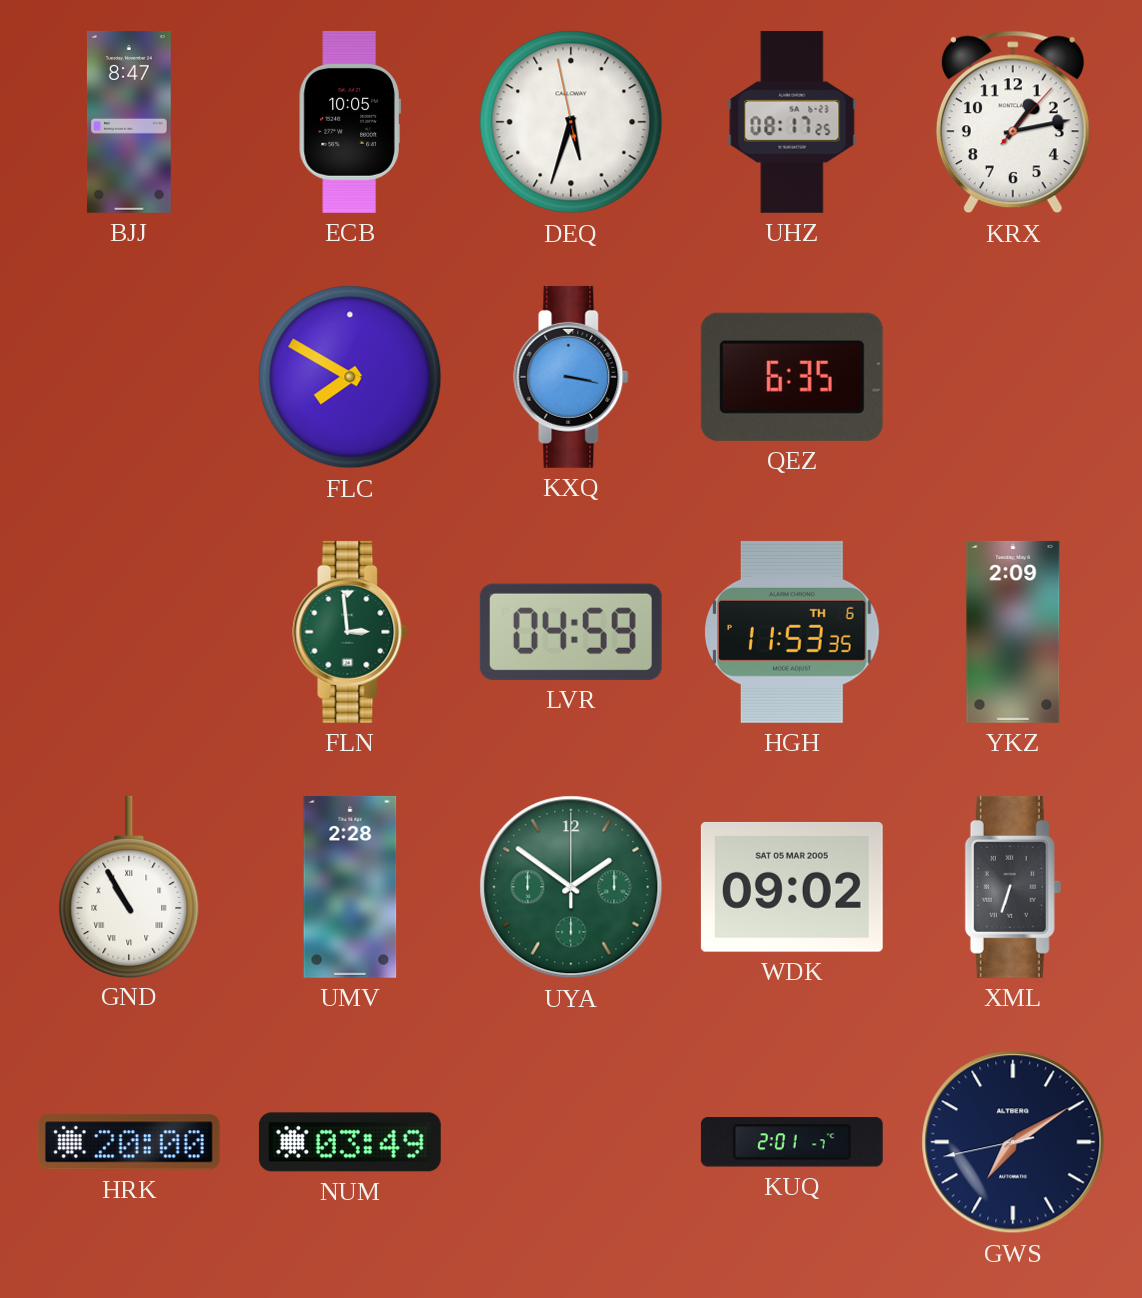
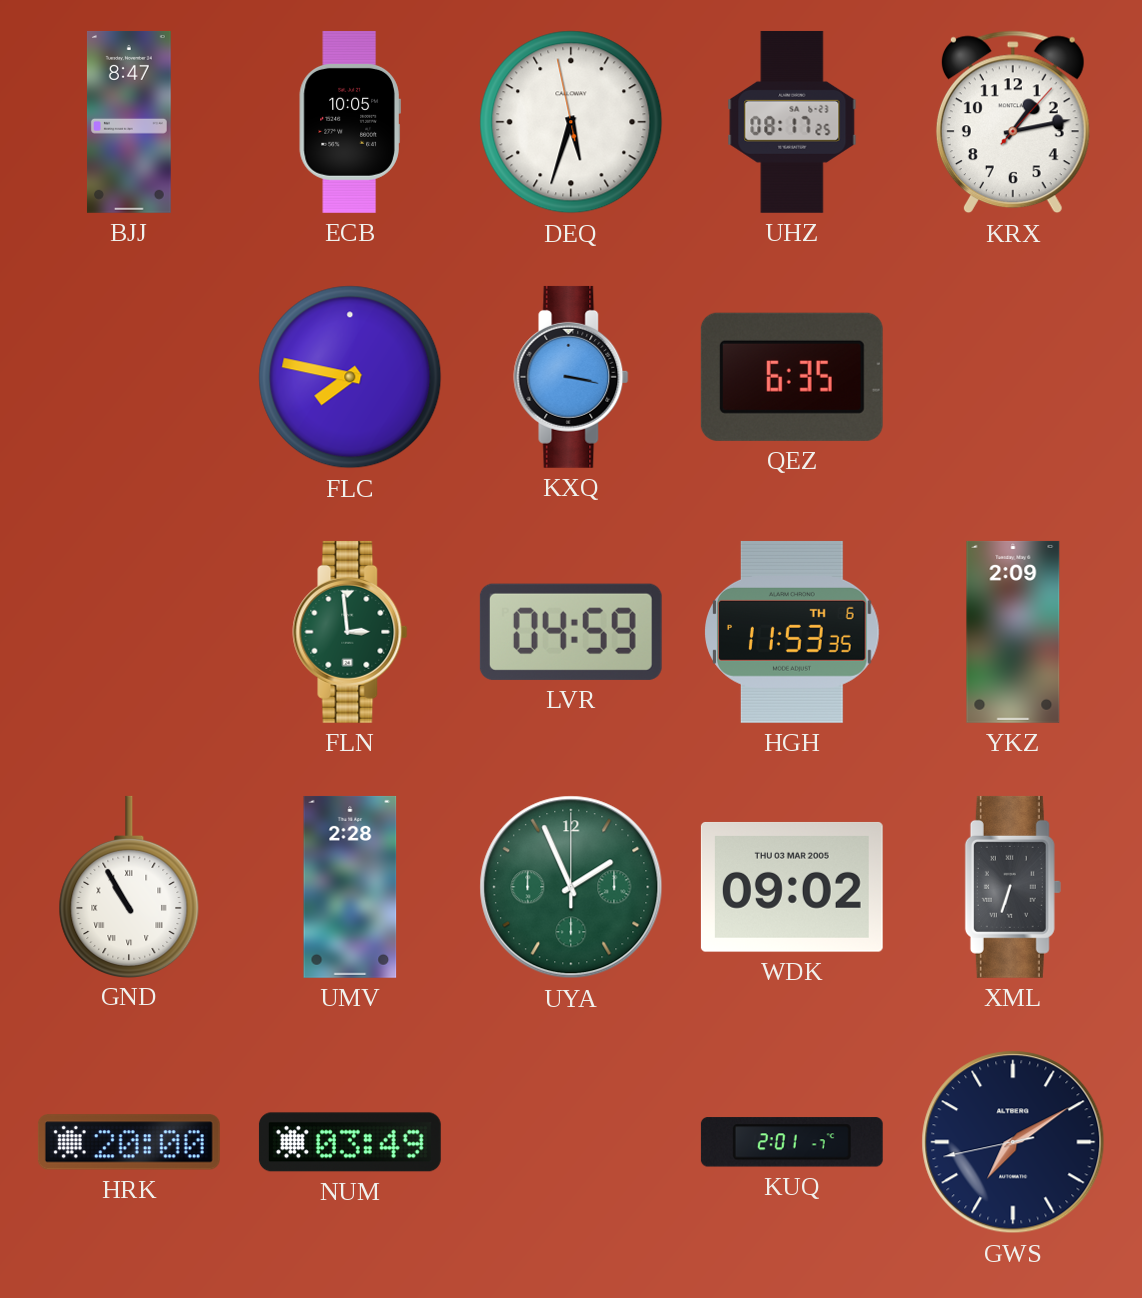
FLC: 7:50 -> 7:47 (350, 377)
UYA: 1:51 -> 1:56 (571, 887)
WDK date: SAT 05 MAR 2005 -> THU 03 MAR 2005 (792, 887)
